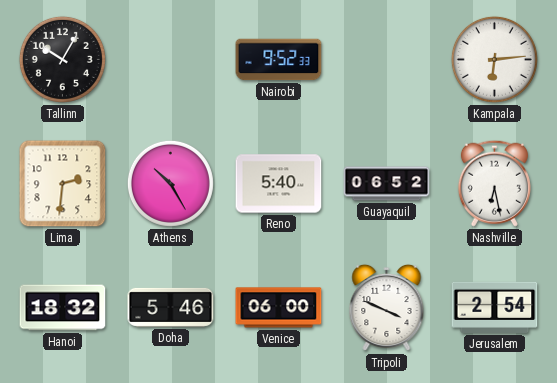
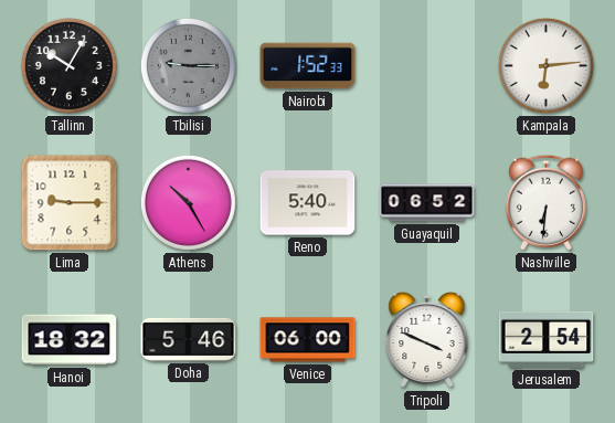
Tbilisi: none -> 9:15 (188, 65)
Nairobi: 9:52 -> 1:52 (308, 66)
Lima: 2:31 -> 9:15 (70, 203)
Nashville: 6:28 -> 6:31 (545, 202)
